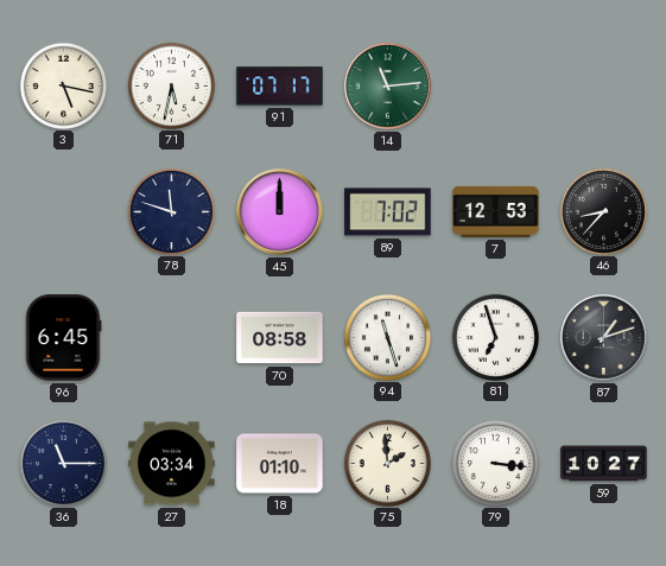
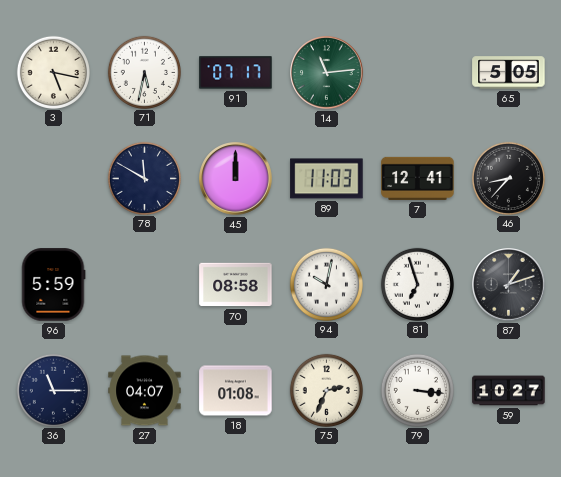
65: none -> 5:05 (509, 73)
78: 11:48 -> 11:50 (144, 178)
89: 7:02 -> 11:03 (327, 179)
7: 12:53 -> 12:41 (418, 178)
96: 6:45 -> 5:59 (54, 285)
94: 11:27 -> 10:02 (326, 284)
27: 03:34 -> 04:07 (145, 391)
18: 01:10 -> 01:08 (236, 391)
75: 1:59 -> 2:34 (326, 390)
